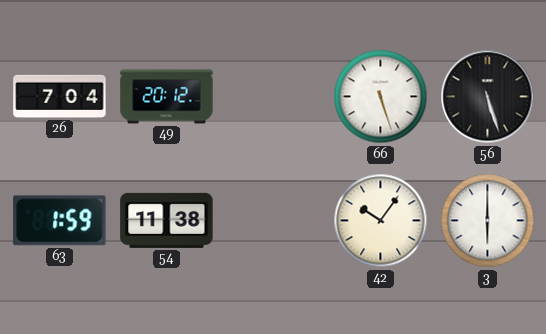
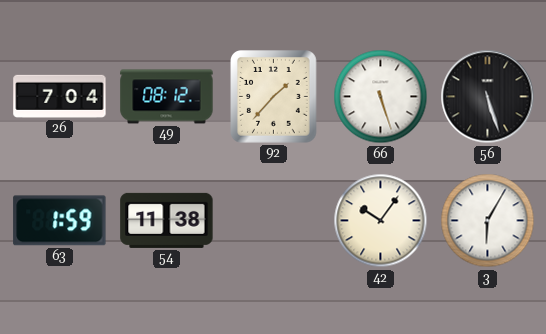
49: 20:12 -> 08:12 (167, 97)
92: none -> 1:37 (274, 97)
3: 6:00 -> 6:05 (488, 221)
